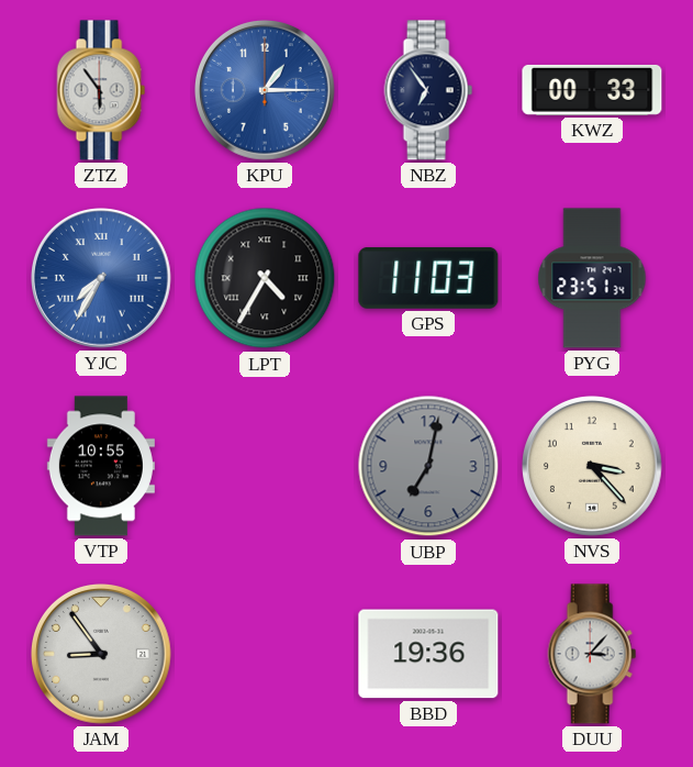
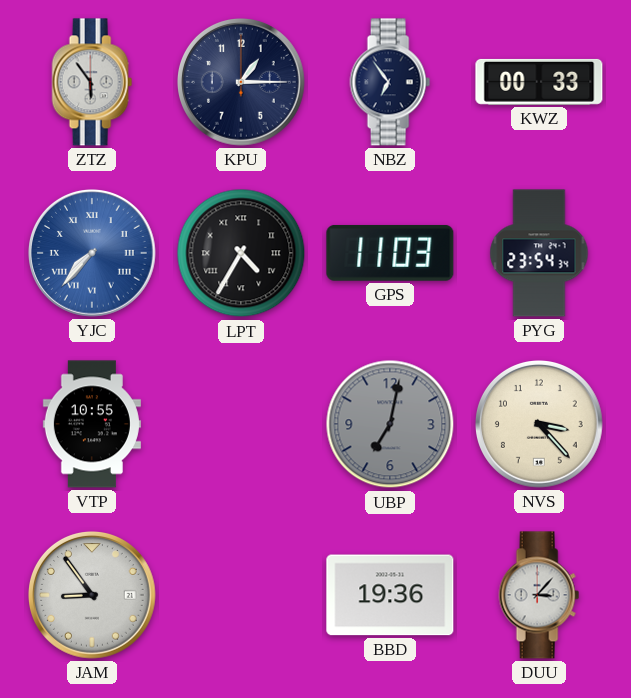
KPU dial: blue -> navy (242, 83)
YJC: 7:35 -> 7:37 (93, 254)
PYG: 23:51 -> 23:54 (539, 253)
